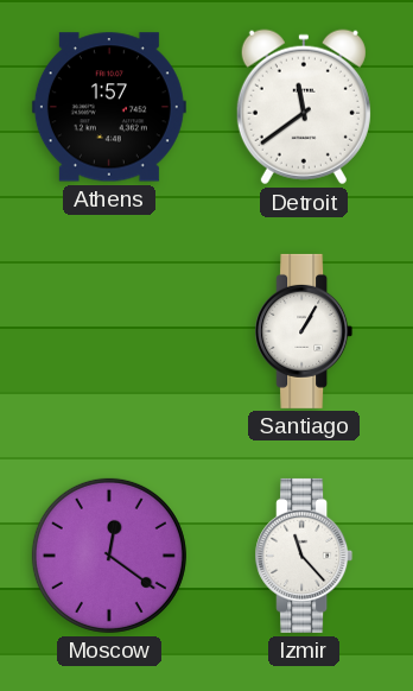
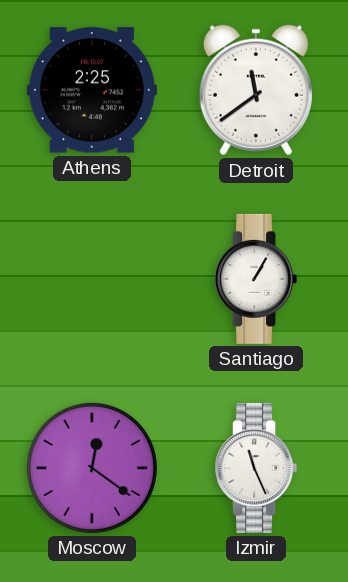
Athens: 1:57 -> 2:25 (92, 90)
Izmir: 11:23 -> 11:26 (256, 468)
